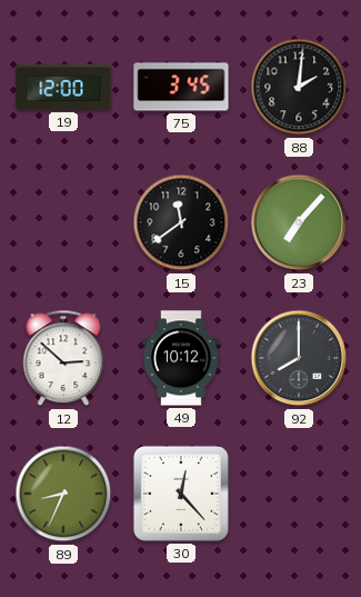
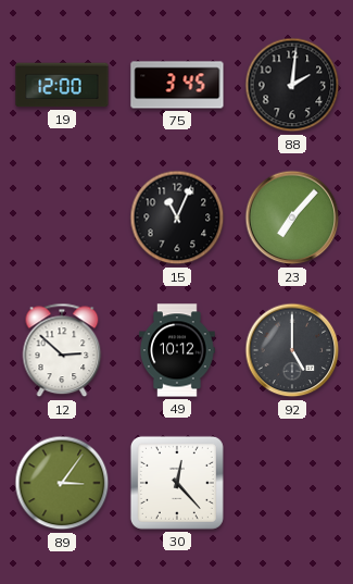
15: 11:39 -> 11:04 (177, 218)
92: 8:00 -> 5:00 (292, 350)
89: 8:34 -> 3:06 (62, 483)
